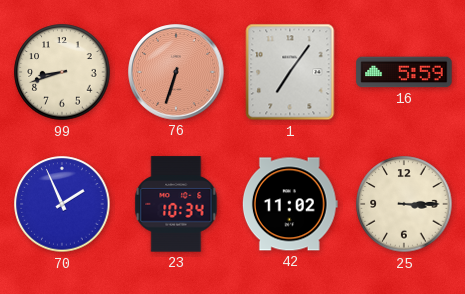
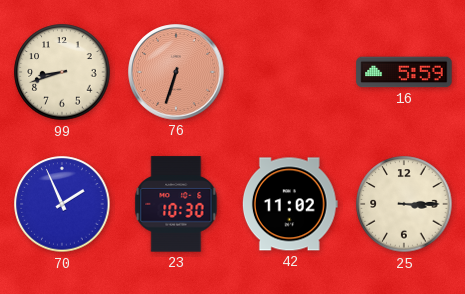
1: 7:06 -> none (290, 72)
23: 10:34 -> 10:30 (176, 204)
